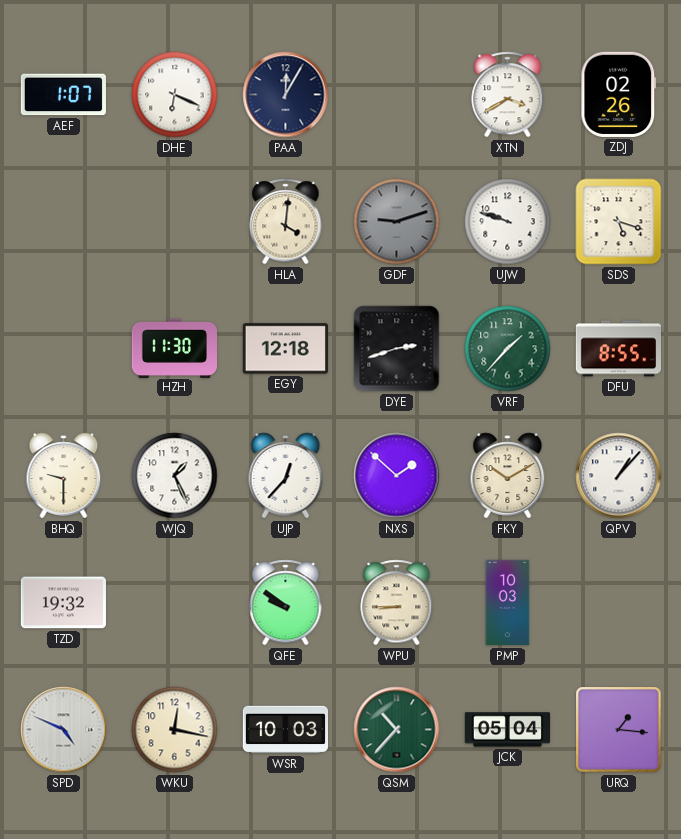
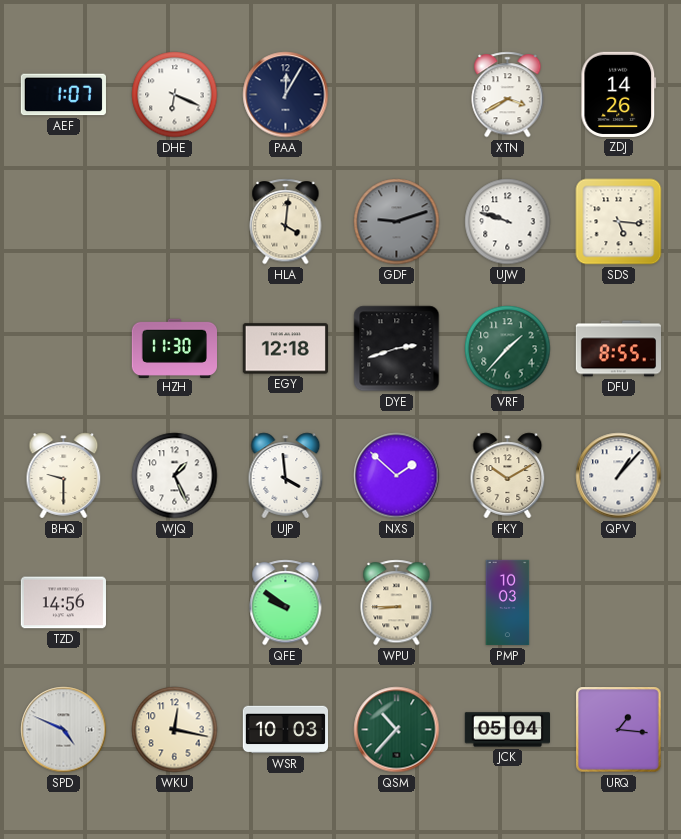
ZDJ: 02:26 -> 14:26 (619, 94)
SDS: 5:18 -> 5:16 (619, 222)
UJP: 12:37 -> 3:59 (286, 476)
TZD: 19:32 -> 14:56 (63, 603)
